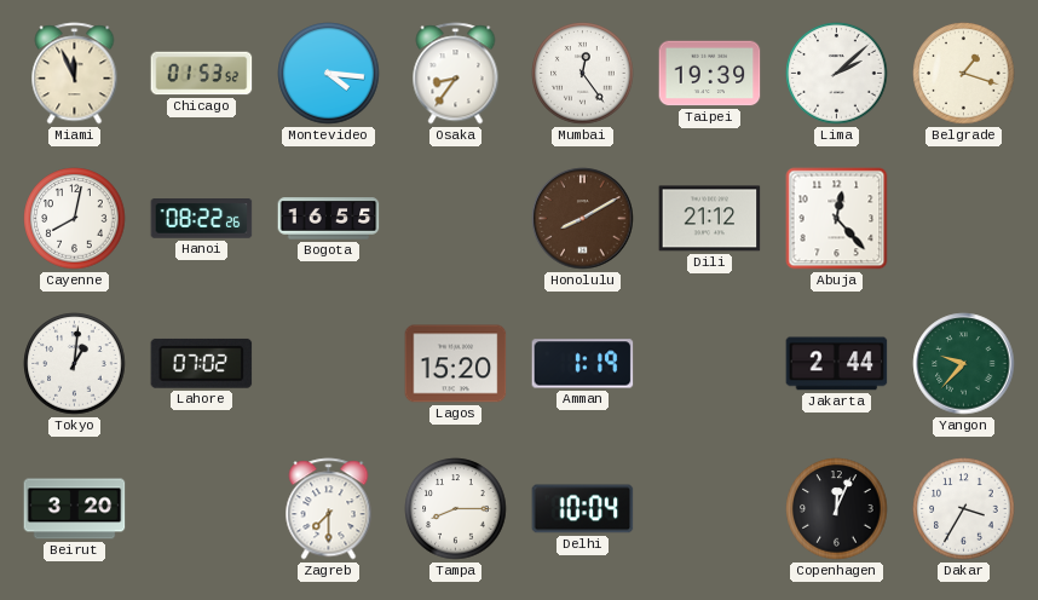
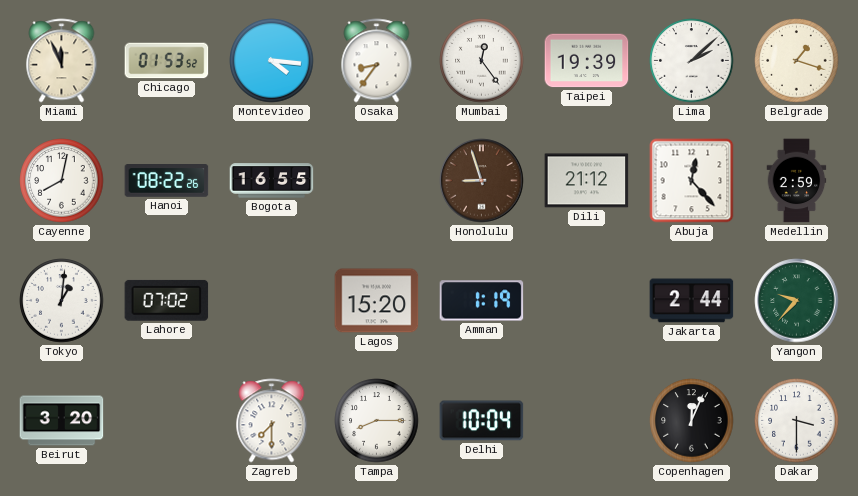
Honolulu: 8:10 -> 8:57 (482, 181)
Medellin: none -> 2:59 (797, 181)
Dakar: 3:35 -> 3:30 (797, 421)
